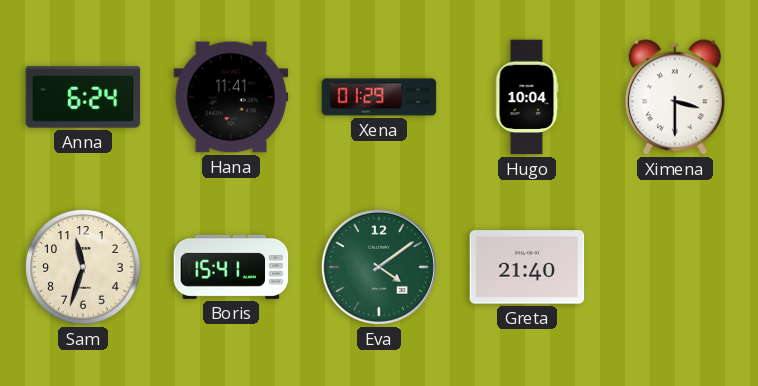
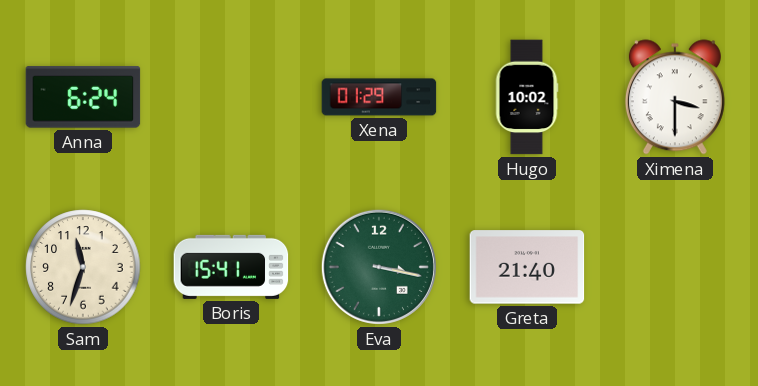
Hana: 11:41 -> none (231, 97)
Hugo: 10:04 -> 10:02 (527, 97)
Eva: 4:09 -> 3:17 (379, 267)
